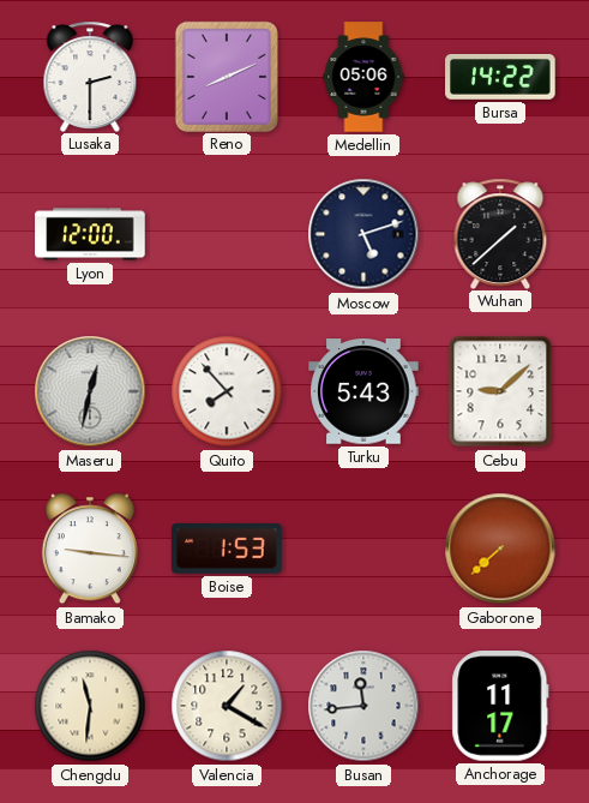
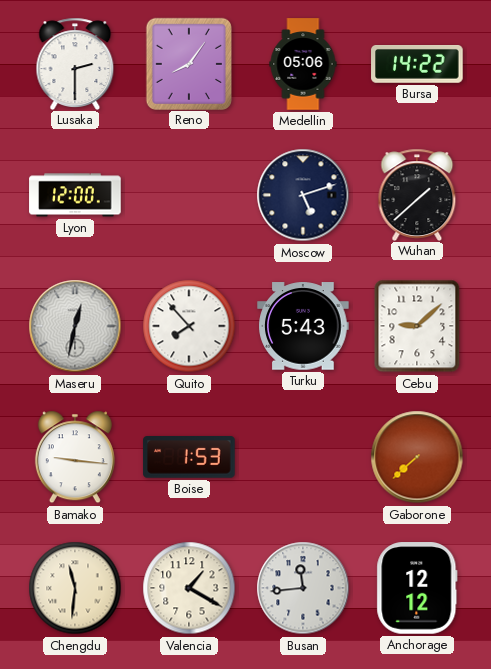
Reno: 8:11 -> 8:06 (188, 63)
Anchorage: 11:17 -> 12:12 (417, 588)
